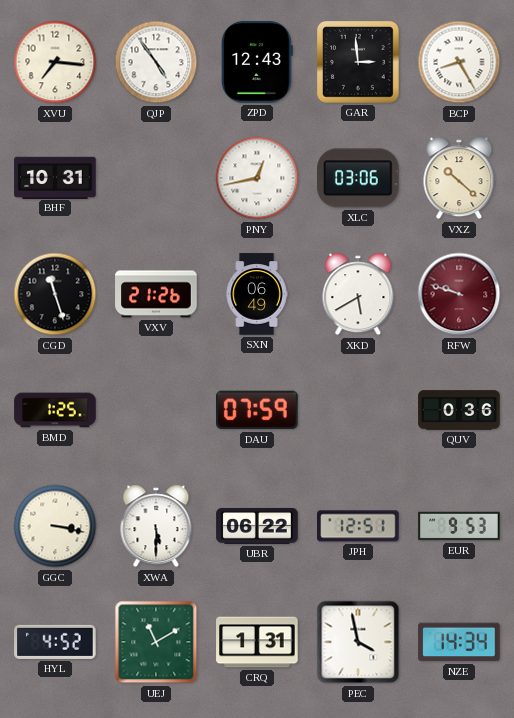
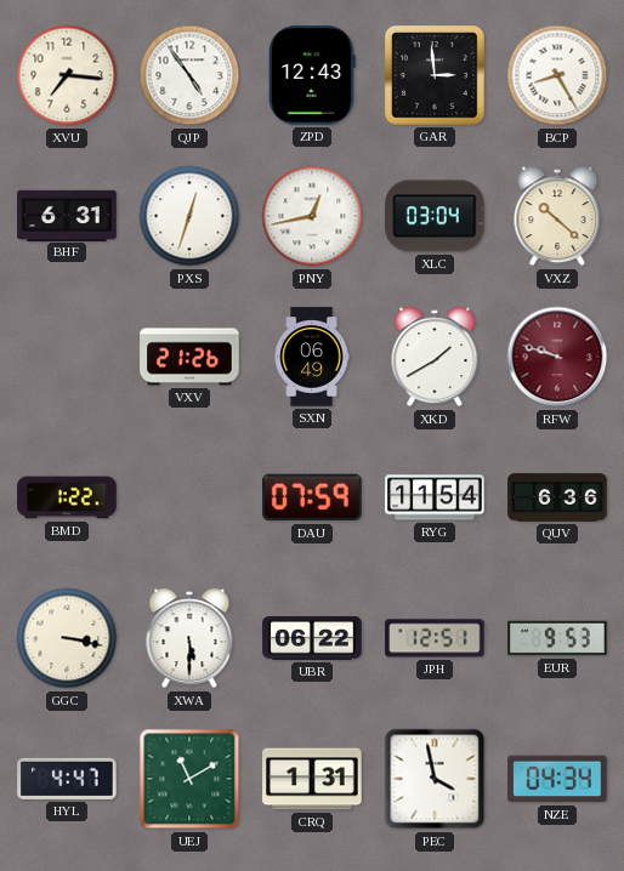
BHF: 10:31 -> 6:31 (67, 215)
PXS: none -> 12:33 (189, 216)
XLC: 03:06 -> 03:04 (436, 216)
CGD: 11:27 -> none (55, 294)
XKD: 5:40 -> 1:40 (435, 357)
BMD: 1:25 -> 1:22 (67, 497)
RYG: none -> 11:54 (435, 497)
QUV: 0:36 -> 6:36 (557, 497)
HYL: 4:52 -> 4:47 (67, 779)
NZE: 14:34 -> 04:34 (557, 779)
